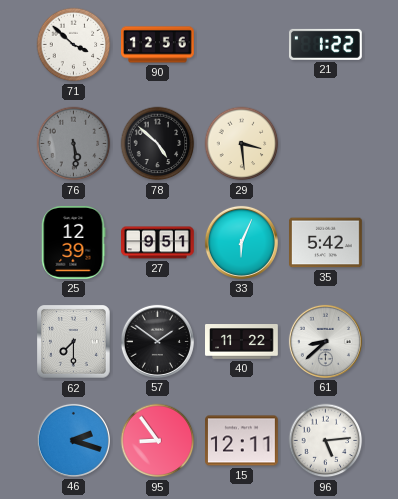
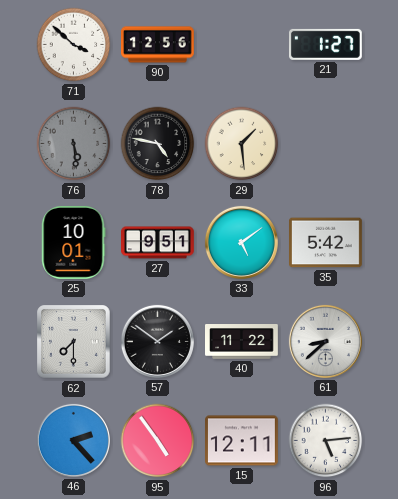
21: 1:22 -> 1:27 (325, 44)
78: 4:52 -> 4:47 (158, 144)
29: 3:29 -> 1:29 (242, 144)
25: 12:39 -> 10:01 (74, 242)
33: 6:04 -> 5:09 (241, 242)
46: 2:18 -> 2:23 (73, 440)
95: 8:54 -> 4:54 (158, 441)
